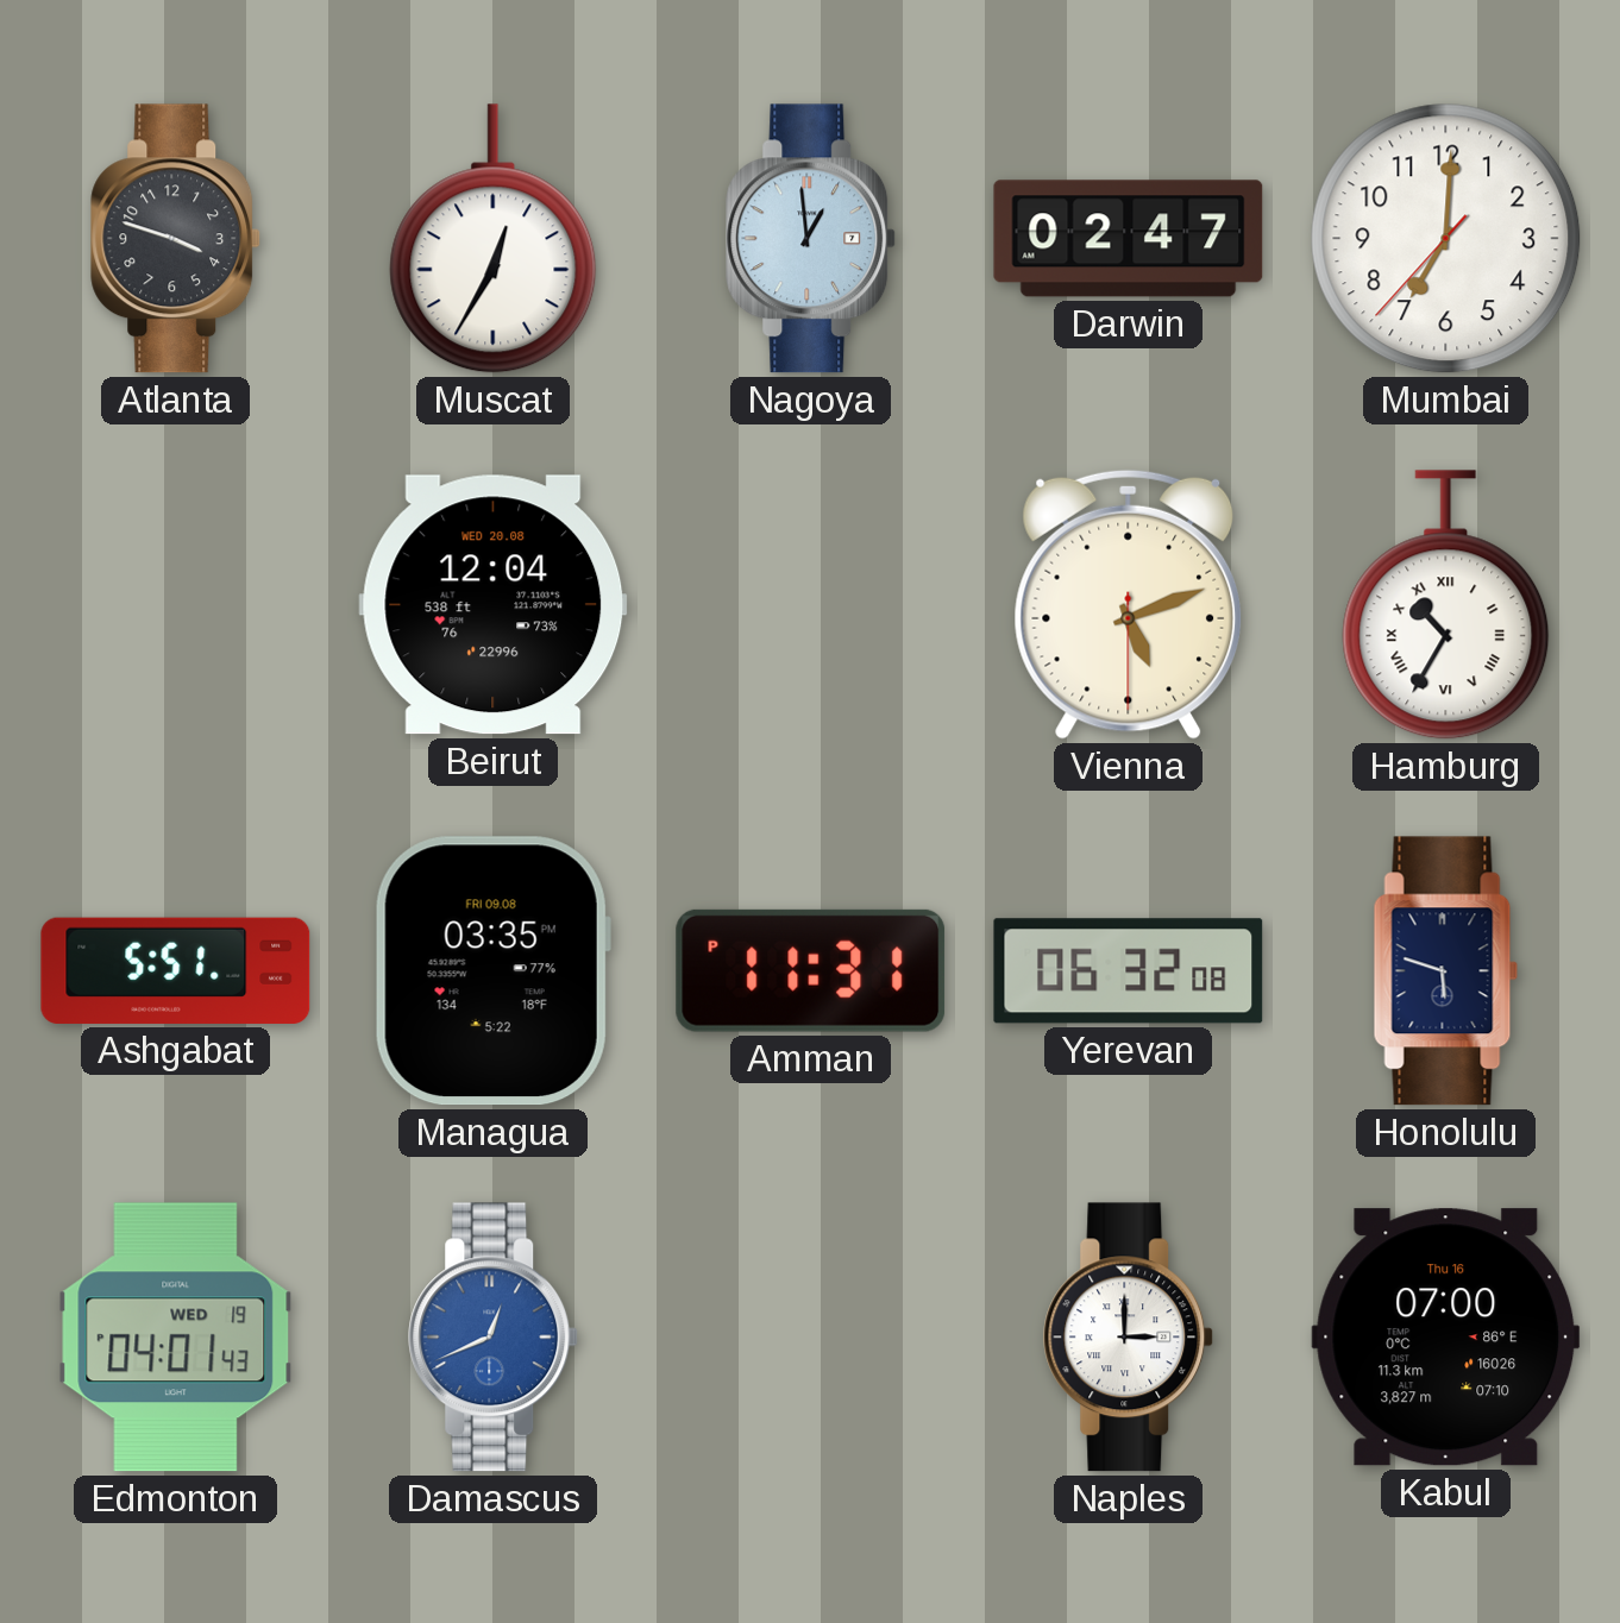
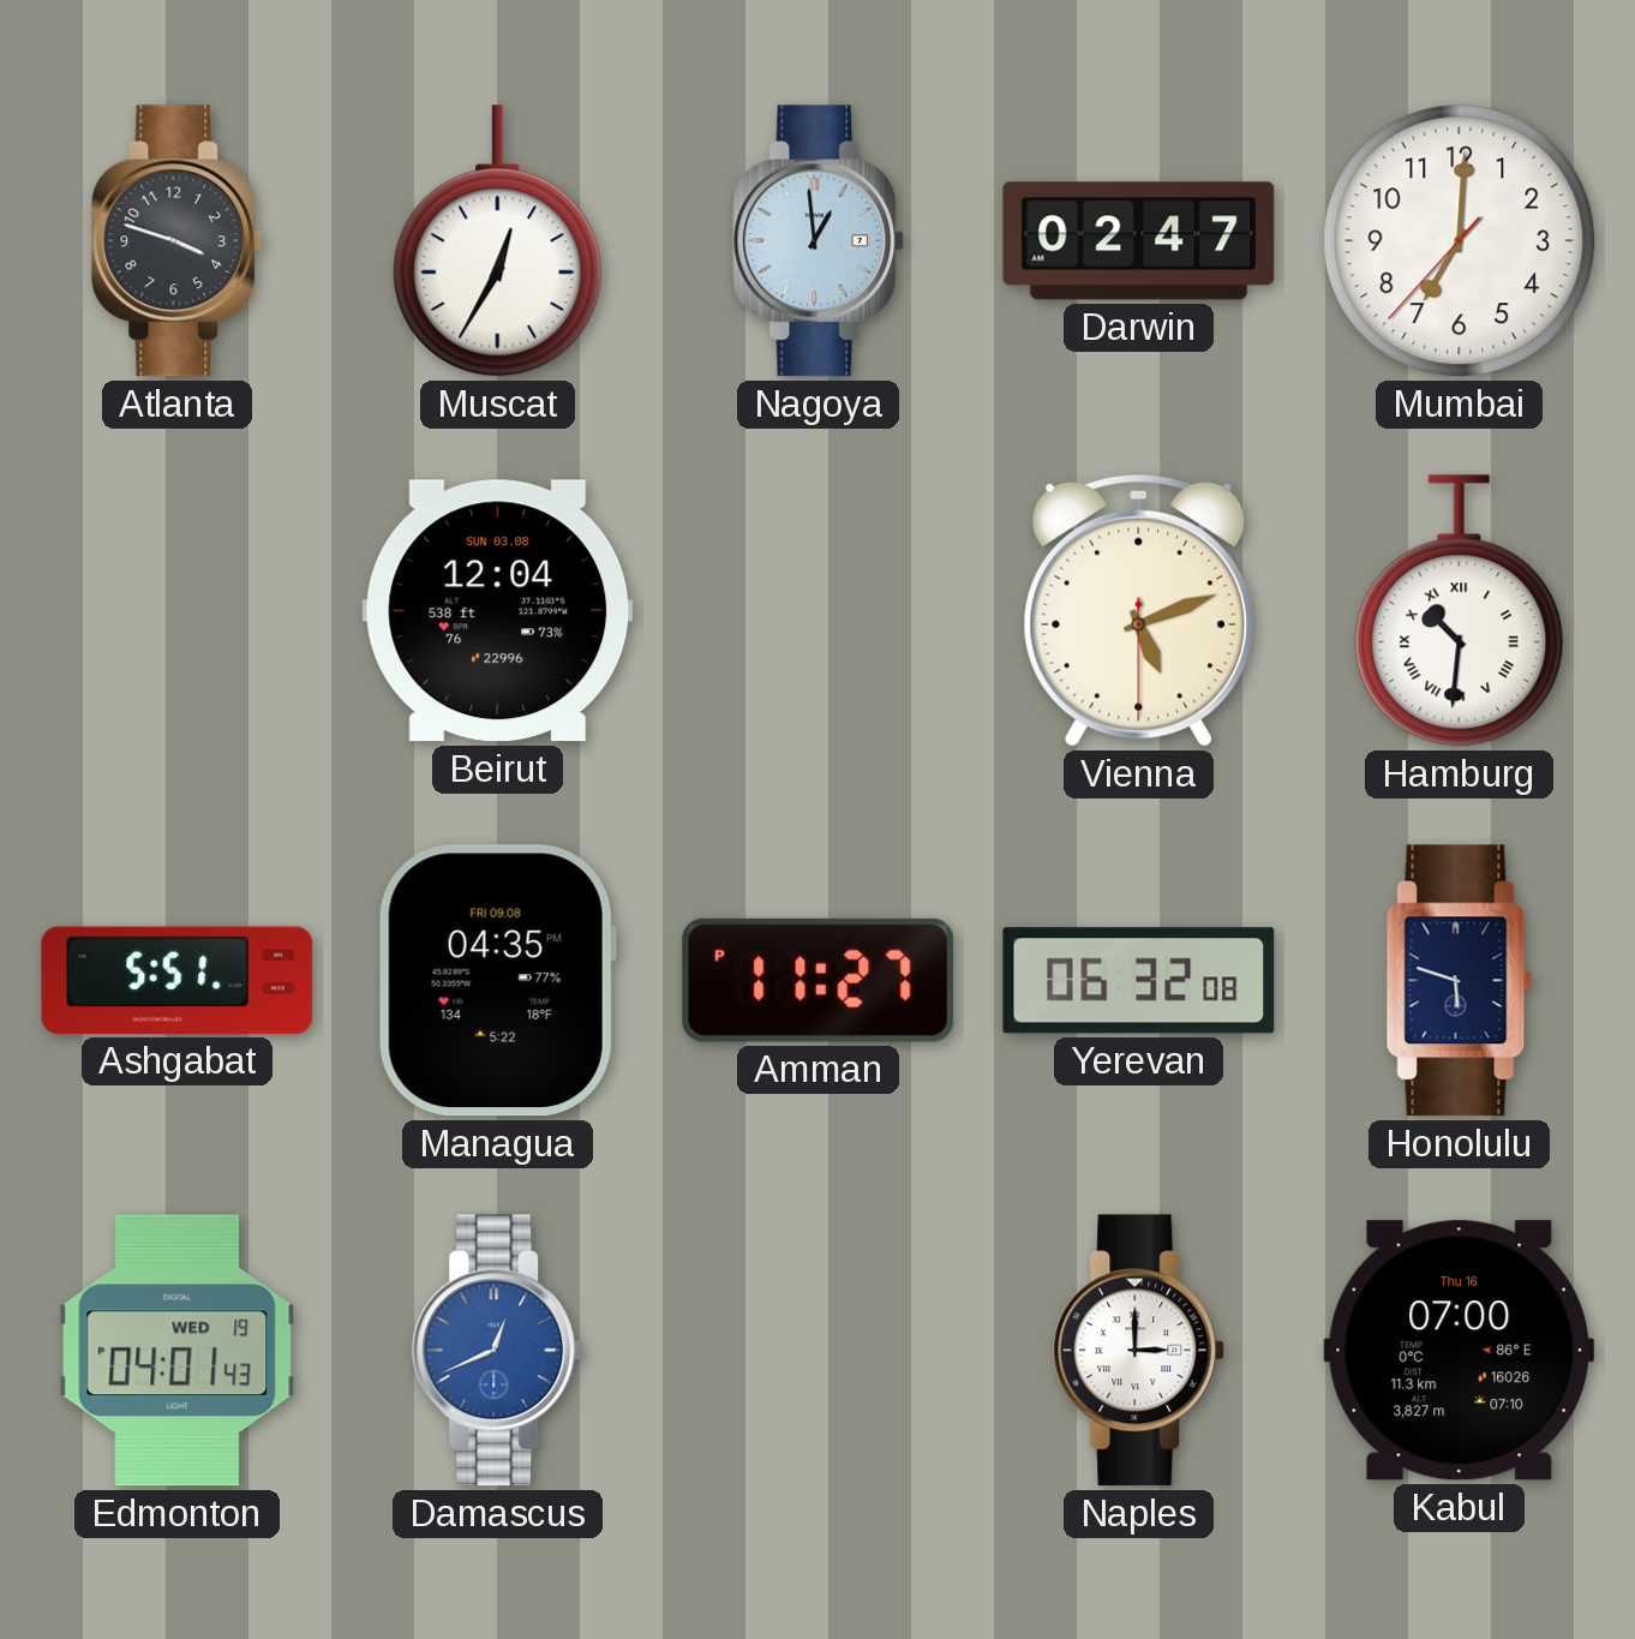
Beirut date: WED 20.08 -> SUN 03.08 (498, 611)
Hamburg: 10:35 -> 10:31 (1460, 611)
Managua: 03:35 -> 04:35 (497, 981)
Amman: 11:31 -> 11:27 (819, 980)
